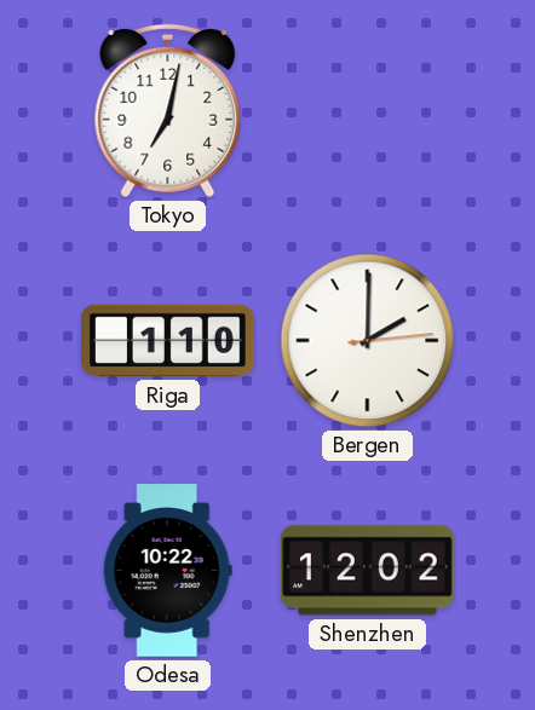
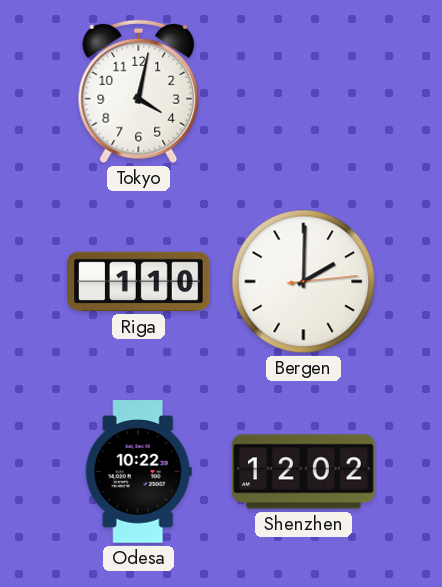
Tokyo: 7:02 -> 4:02 (139, 92)
